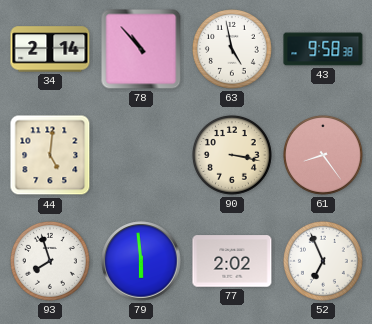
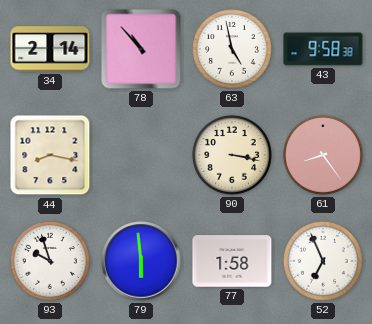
44: 5:01 -> 8:17 (50, 155)
93: 7:57 -> 9:57 (50, 261)
77: 2:02 -> 1:58 (232, 261)
